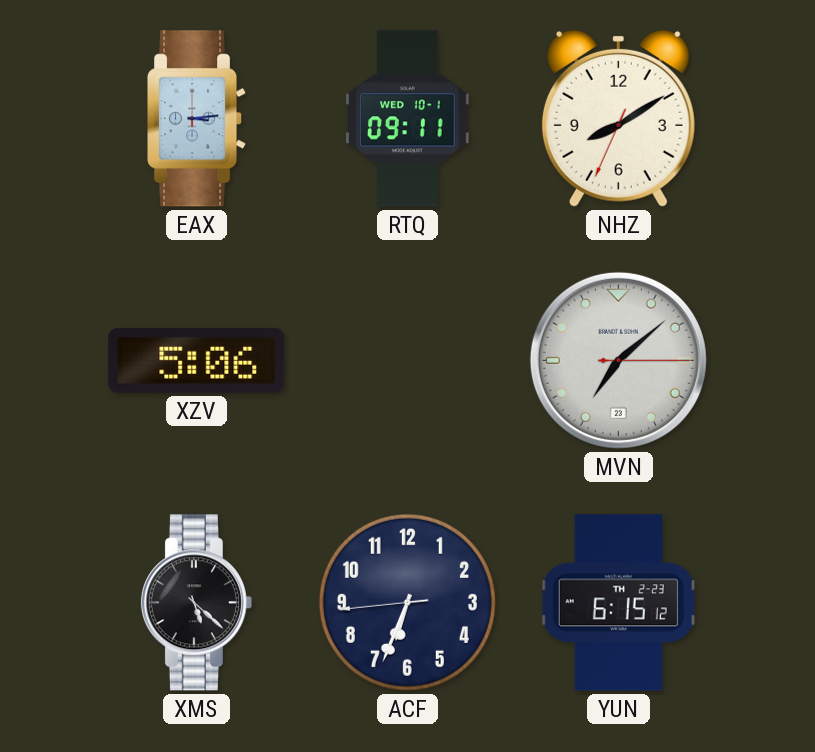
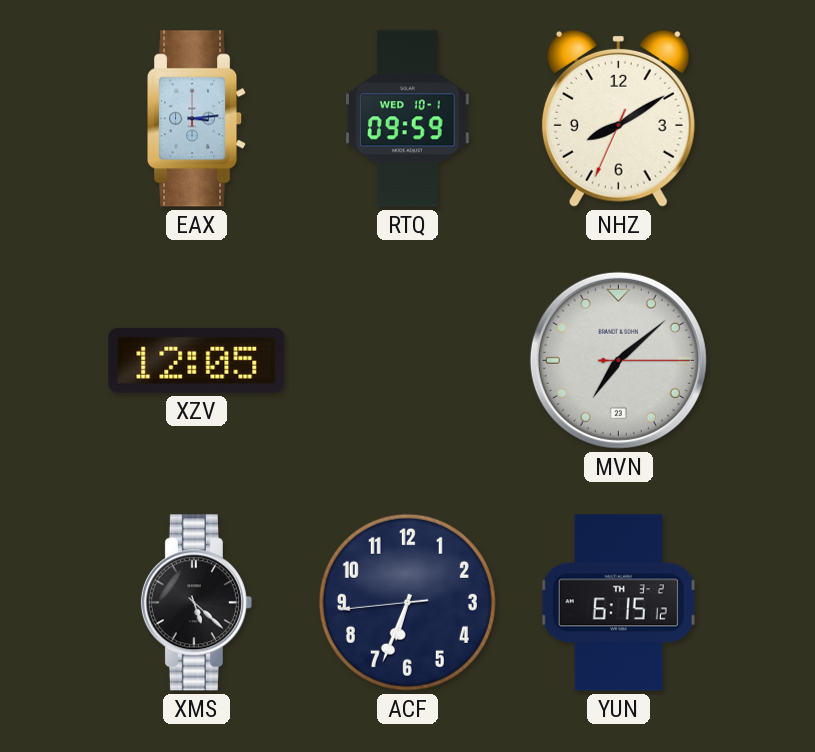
RTQ: 09:11 -> 09:59 (408, 119)
XZV: 5:06 -> 12:05 (197, 360)
YUN date: TH 2-23 -> TH 3-2 (618, 603)
